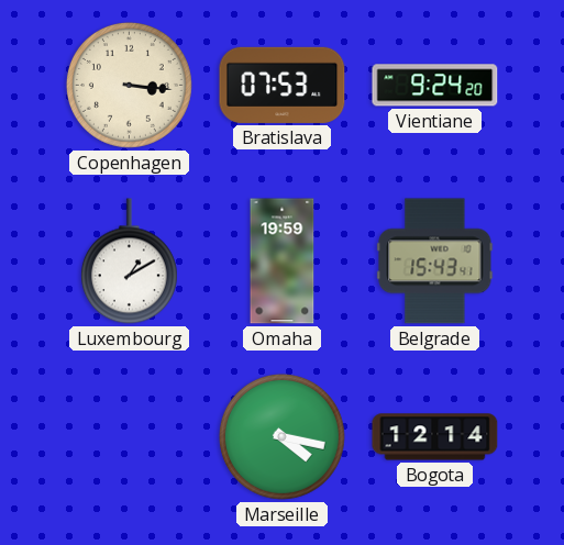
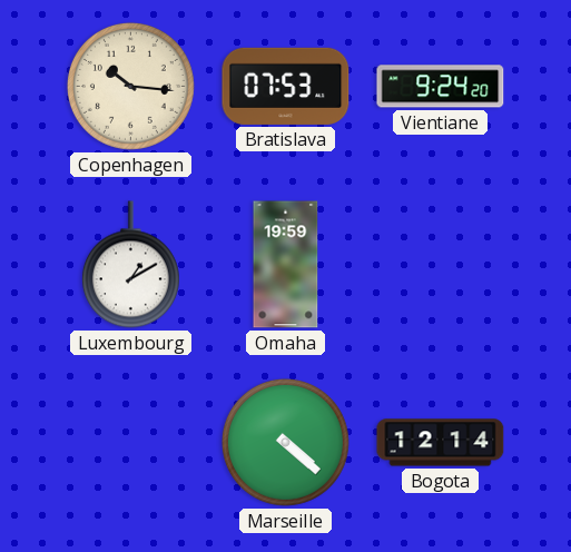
Copenhagen: 3:16 -> 10:16 (130, 86)
Belgrade: 15:43 -> none (435, 262)
Marseille: 4:17 -> 4:22 (285, 442)
